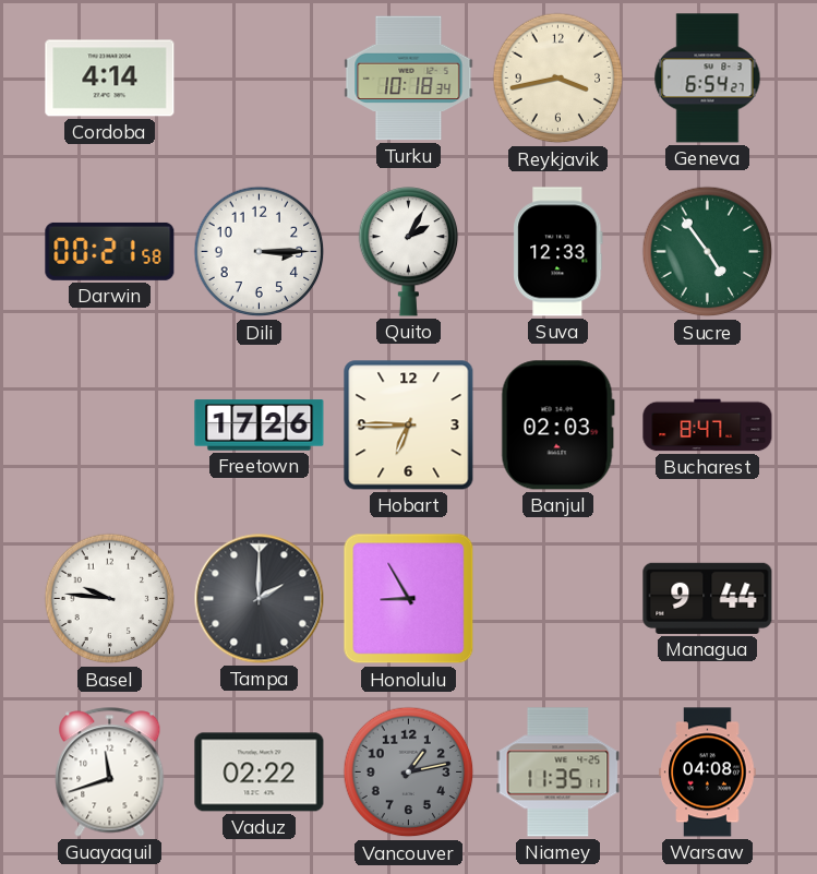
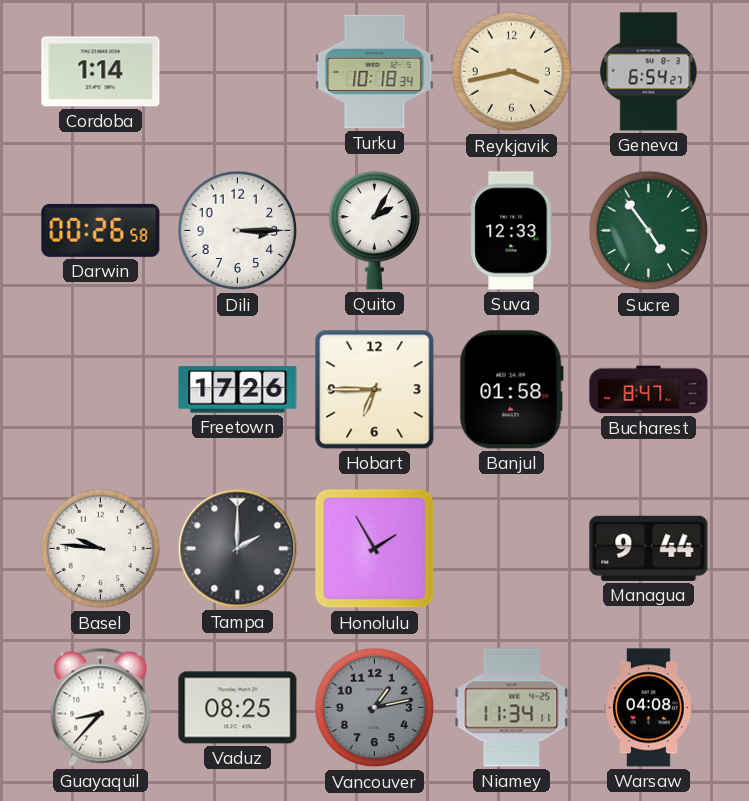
Cordoba: 4:14 -> 1:14 (101, 72)
Darwin: 00:21 -> 00:26 (101, 230)
Banjul: 02:03 -> 01:58 (511, 390)
Honolulu: 8:55 -> 1:55 (375, 549)
Guayaquil: 11:42 -> 8:37 (101, 708)
Vaduz: 02:22 -> 08:25 (238, 708)
Niamey: 11:35 -> 11:34 (512, 708)
